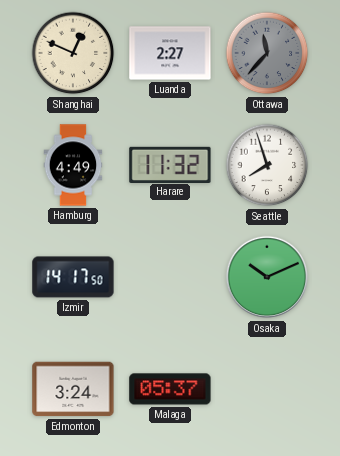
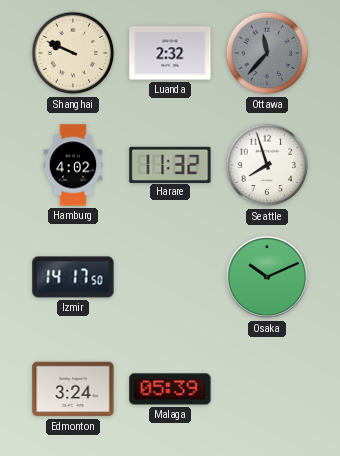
Shanghai: 12:49 -> 9:49 (73, 53)
Luanda: 2:27 -> 2:32 (170, 53)
Hamburg: 4:49 -> 4:02 (73, 165)
Malaga: 05:37 -> 05:39 (170, 389)
